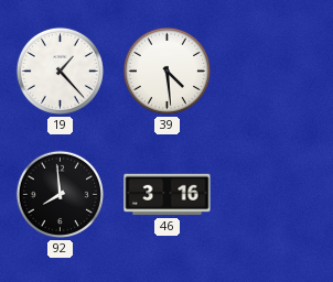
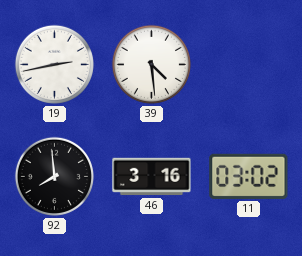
19: 1:23 -> 2:43 (54, 64)
11: none -> 03:02 (249, 176)
